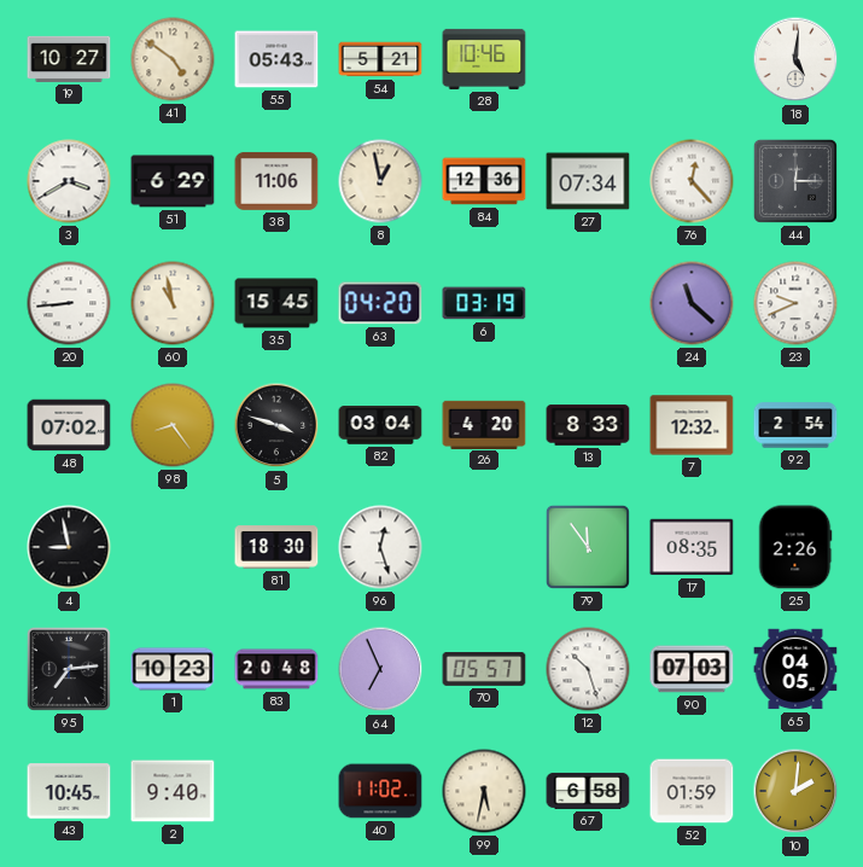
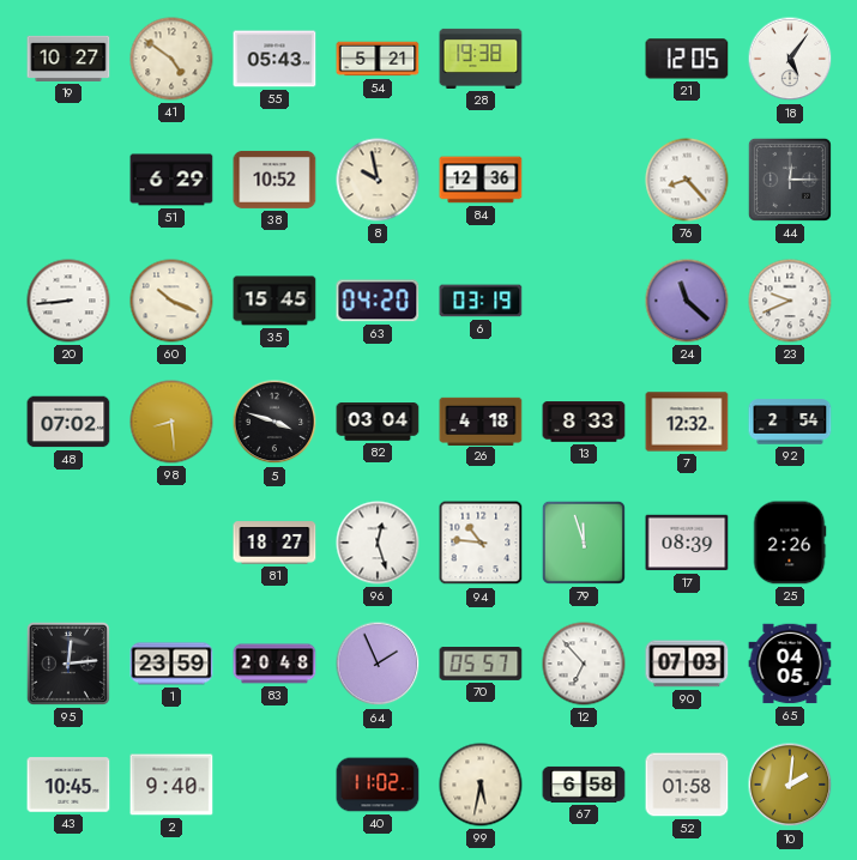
28: 10:46 -> 19:38 (481, 59)
21: none -> 12:05 (687, 59)
18: 5:01 -> 5:06 (790, 59)
3: 3:40 -> none (69, 181)
38: 11:06 -> 10:52 (274, 180)
8: 12:58 -> 9:58 (378, 180)
27: 07:34 -> none (588, 181)
76: 12:23 -> 8:23 (687, 180)
60: 10:58 -> 10:19 (171, 301)
98: 8:24 -> 8:29 (171, 422)
26: 4:20 -> 4:18 (481, 420)
4: 8:58 -> none (69, 547)
81: 18:30 -> 18:27 (274, 543)
94: none -> 10:46 (481, 543)
79: 11:54 -> 11:57 (584, 543)
17: 08:35 -> 08:39 (687, 543)
95: 7:14 -> 12:14 (68, 664)
1: 10:23 -> 23:59 (171, 664)
64: 6:56 -> 1:56 (378, 664)
12: 10:27 -> 6:53 (584, 664)
52: 01:59 -> 01:58 (687, 785)
